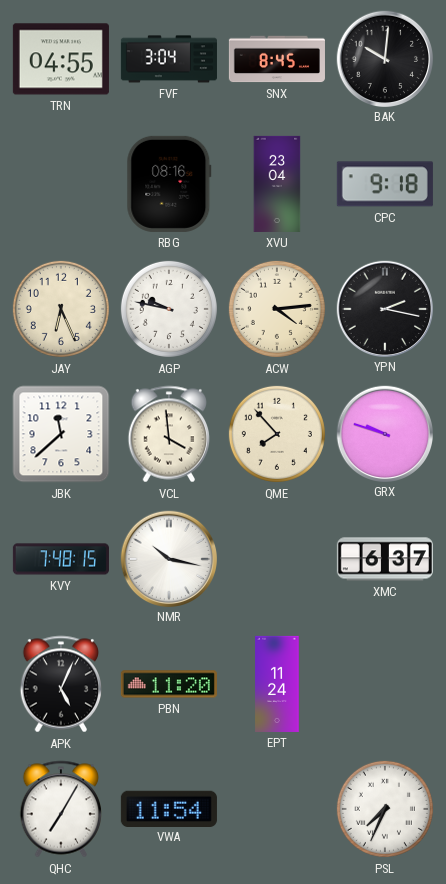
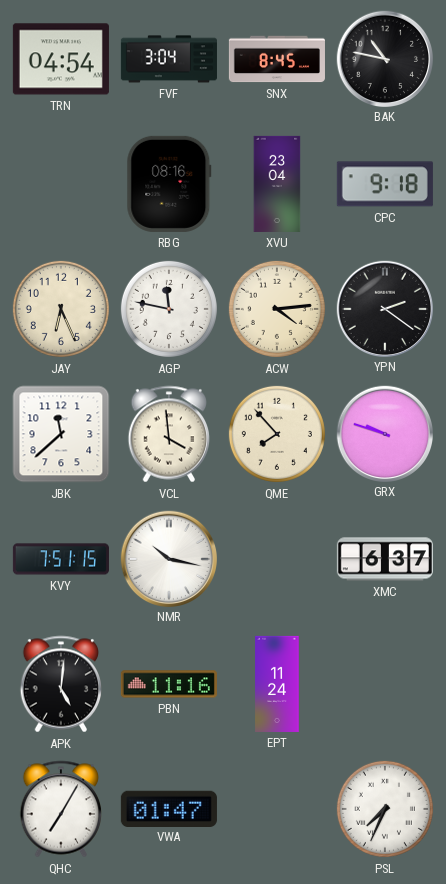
TRN: 04:55 -> 04:54 (61, 59)
BAK: 10:01 -> 10:47 (384, 58)
AGP: 9:47 -> 11:47 (169, 309)
YPN: 2:17 -> 2:21 (384, 308)
KVY: 7:48 -> 7:51 (61, 559)
APK: 5:04 -> 5:01 (61, 684)
PBN: 11:20 -> 11:16 (169, 684)
VWA: 11:54 -> 01:47 (169, 808)
